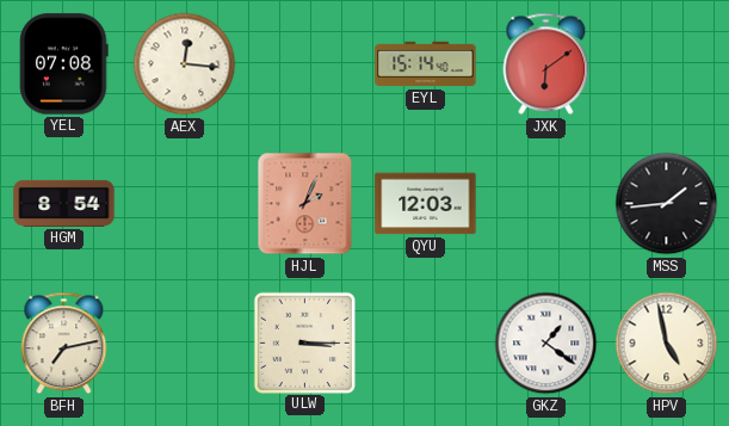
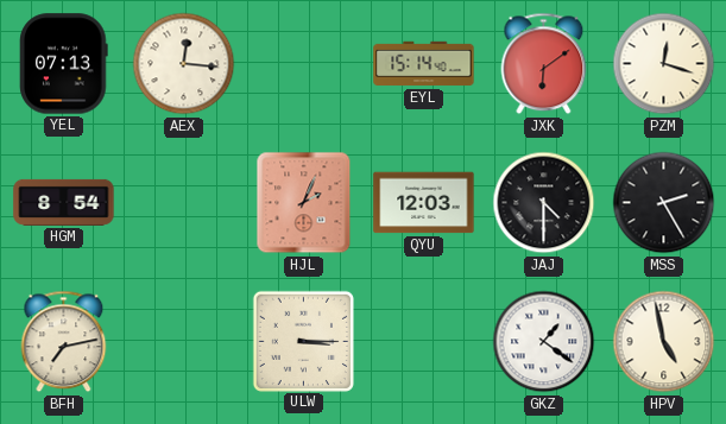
YEL: 07:08 -> 07:13 (64, 64)
PZM: none -> 12:18 (664, 64)
JAJ: none -> 4:30 (544, 203)
MSS: 1:44 -> 2:25 (664, 203)
